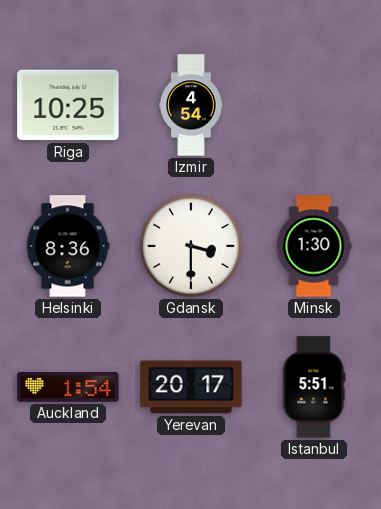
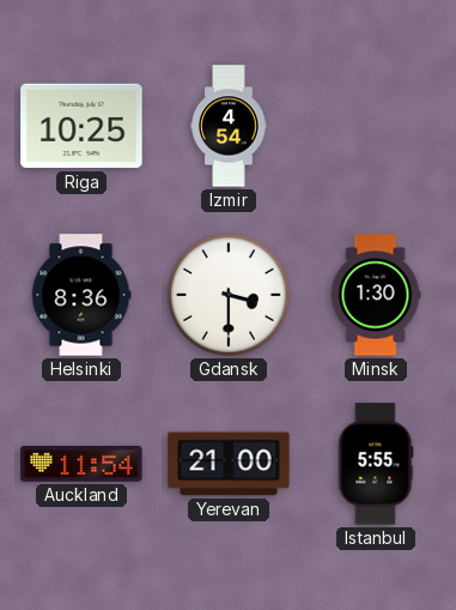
Auckland: 1:54 -> 11:54 (81, 465)
Yerevan: 20:17 -> 21:00 (229, 464)
Istanbul: 5:51 -> 5:55 (376, 464)
